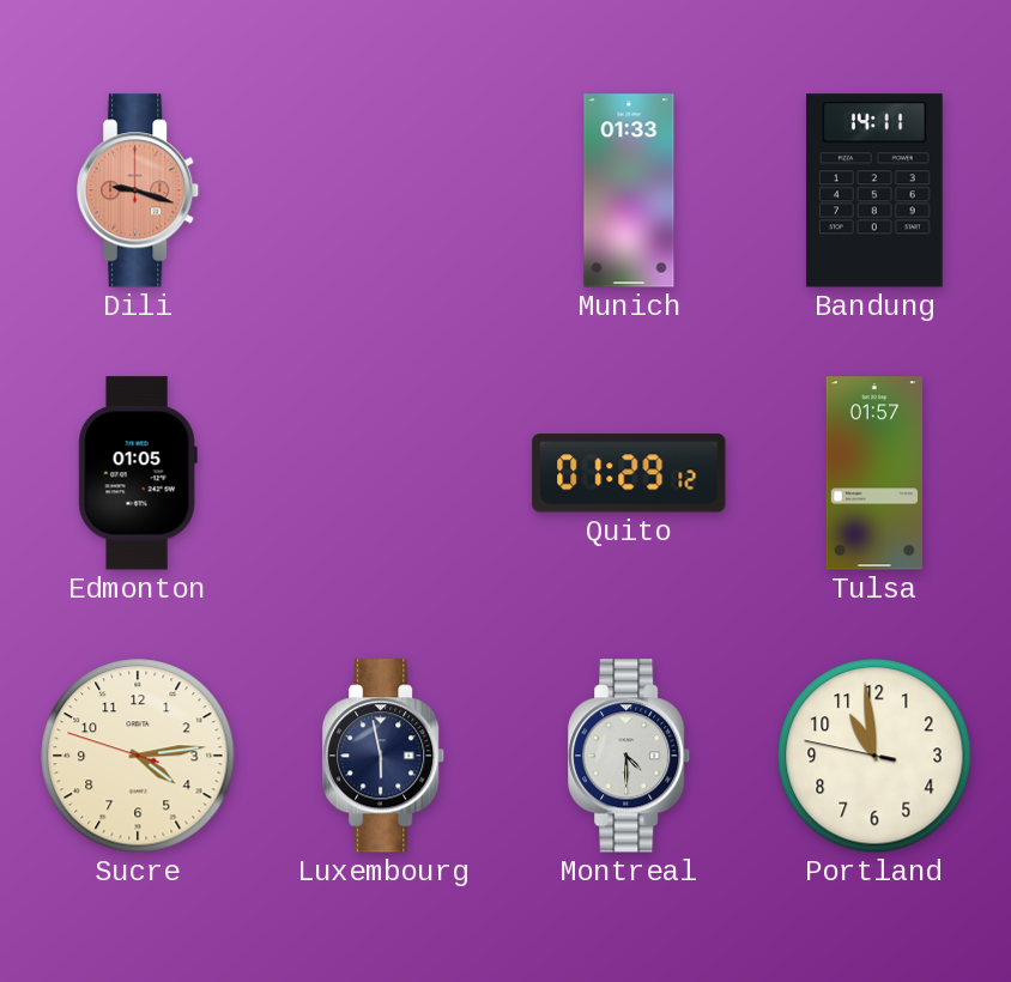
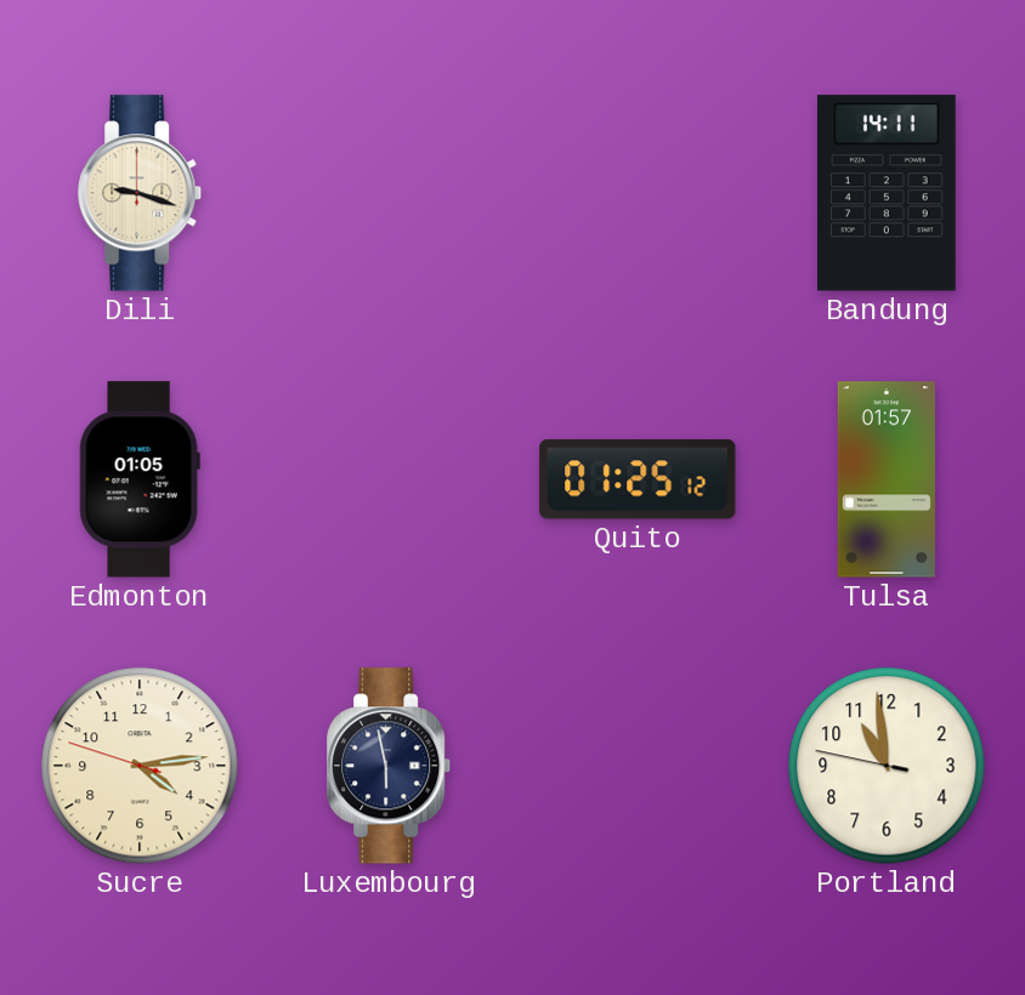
Dili dial: salmon -> cream (141, 193)
Munich: 01:33 -> none (629, 190)
Quito: 01:29 -> 01:25 (638, 479)
Montreal: 4:30 -> none (630, 756)
